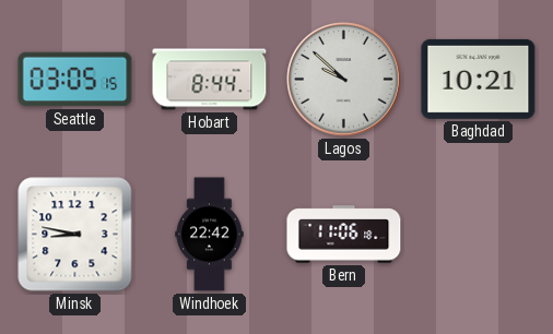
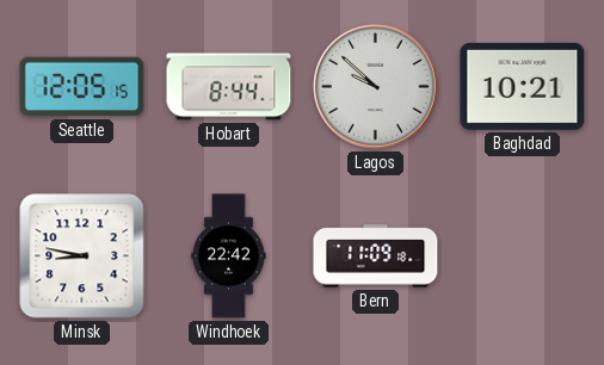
Seattle: 03:05 -> 12:05 (82, 87)
Bern: 11:06 -> 11:09 (376, 256)
